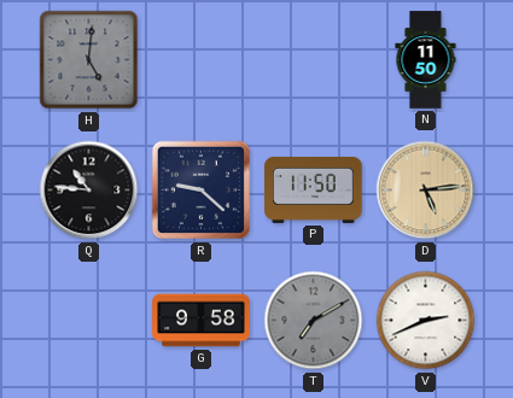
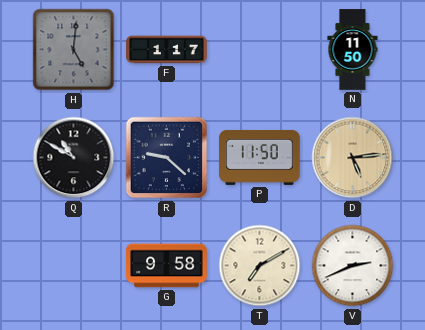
F: none -> 1:17 (167, 50)
Q: 10:46 -> 10:50 (74, 158)
T dial: grey -> cream (260, 266)
